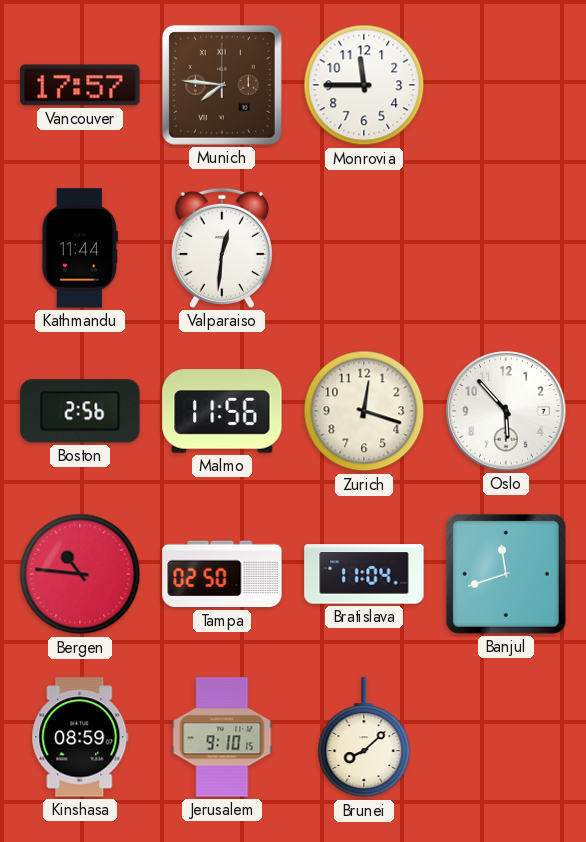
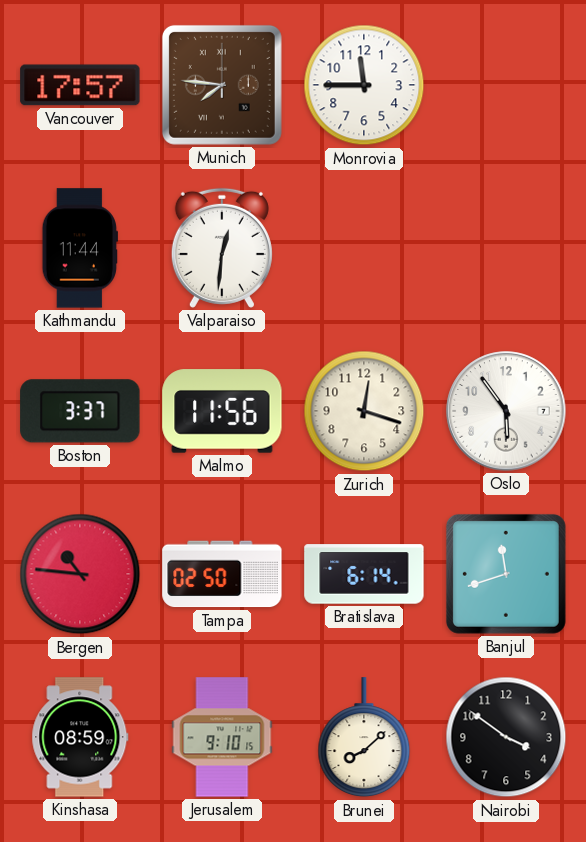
Boston: 2:56 -> 3:37 (80, 411)
Oslo: 5:53 -> 5:54 (506, 411)
Bratislava: 11:04 -> 6:14 (364, 574)
Nairobi: none -> 3:51 (506, 737)
